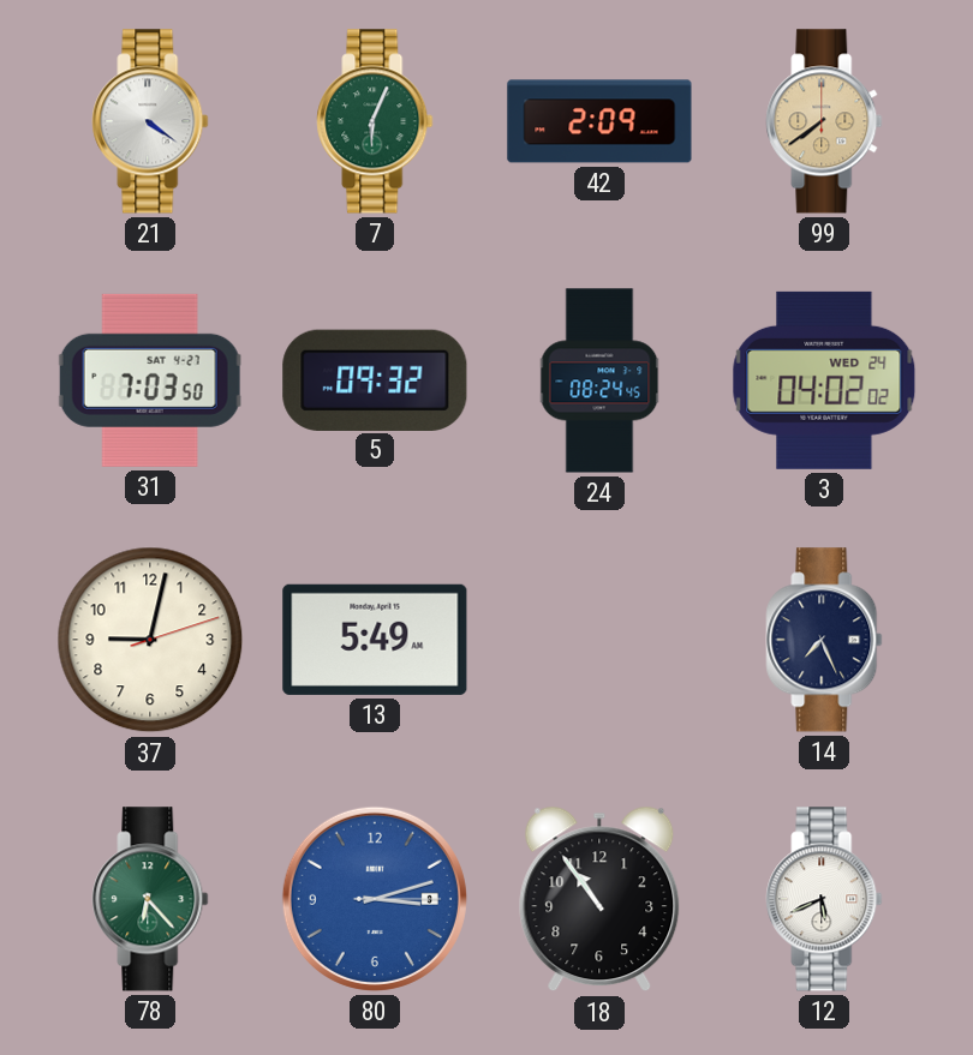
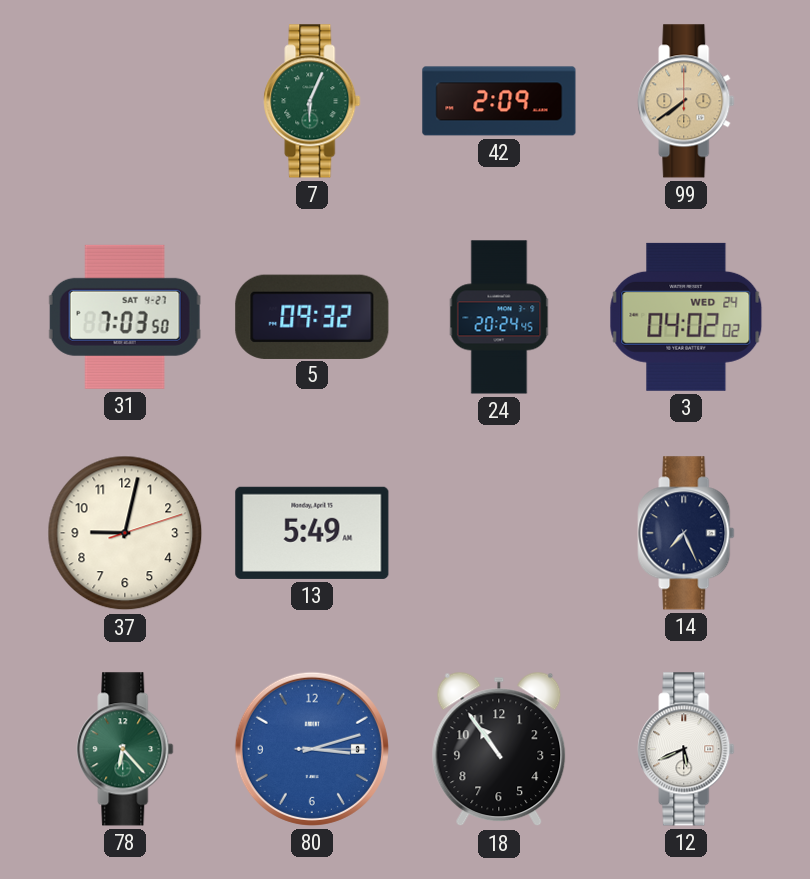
21: 4:21 -> none (150, 121)
24: 08:24 -> 20:24 (499, 317)
